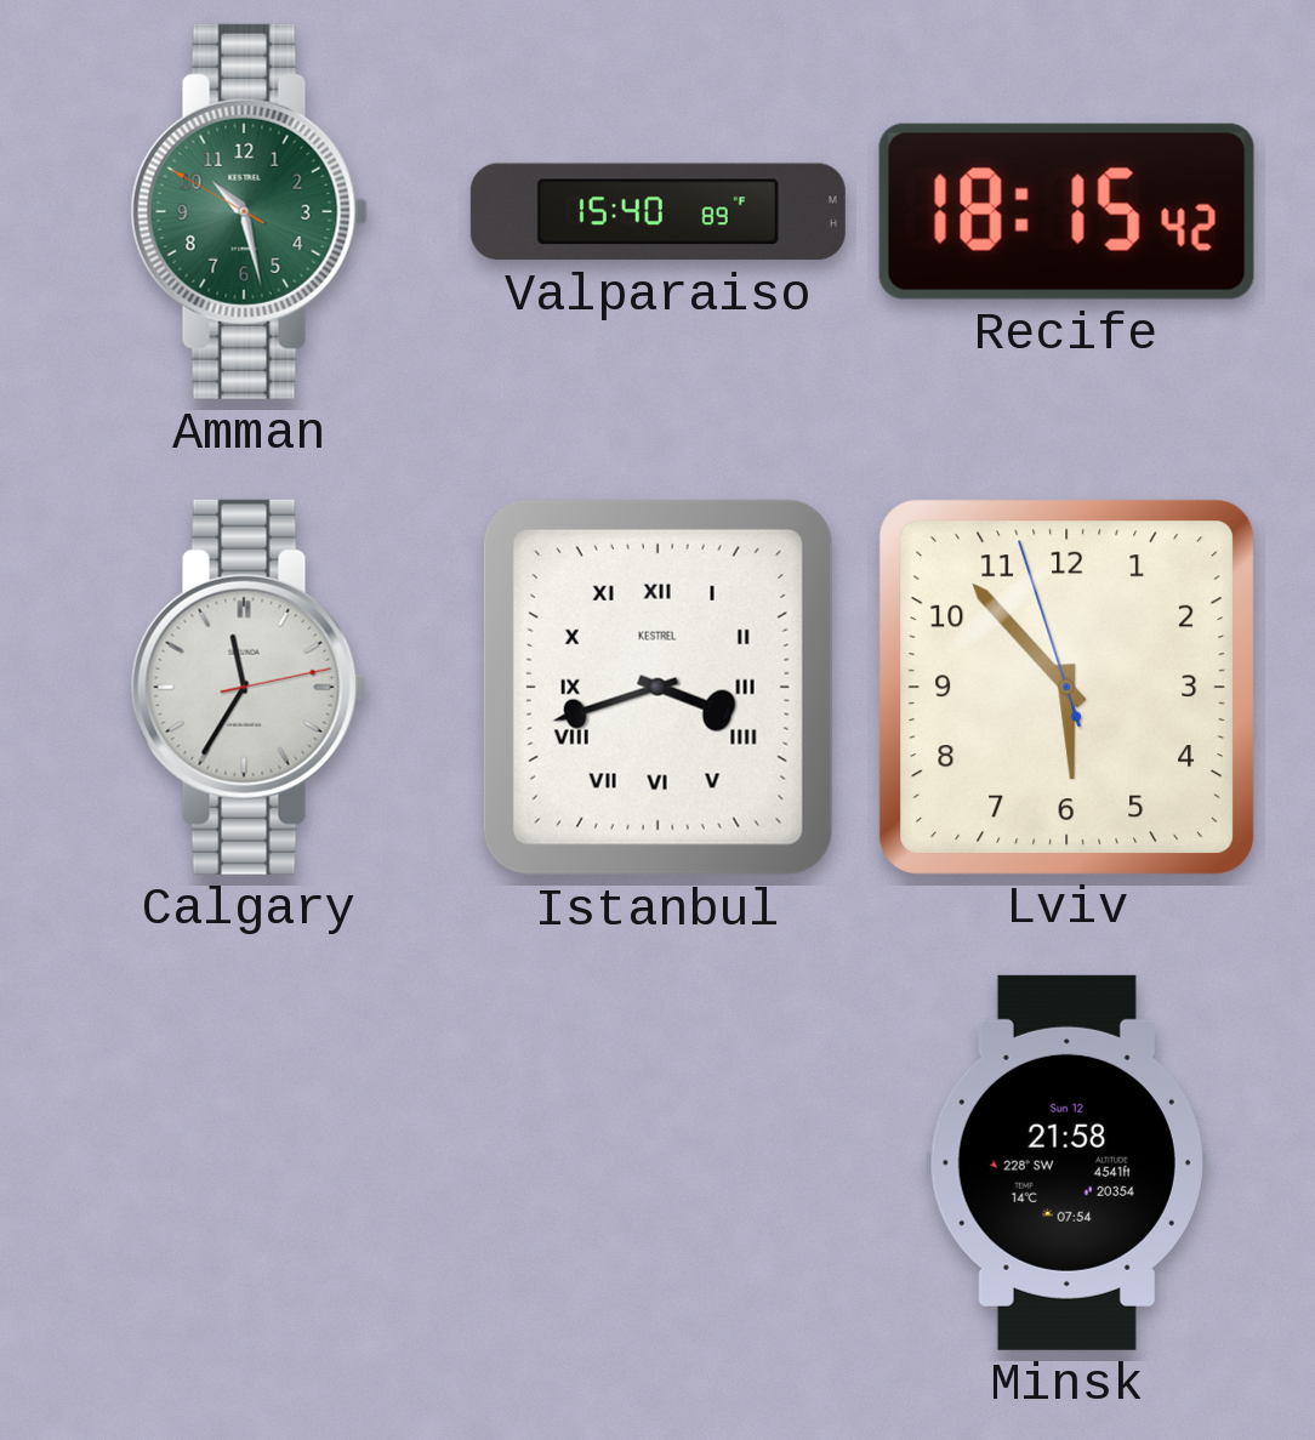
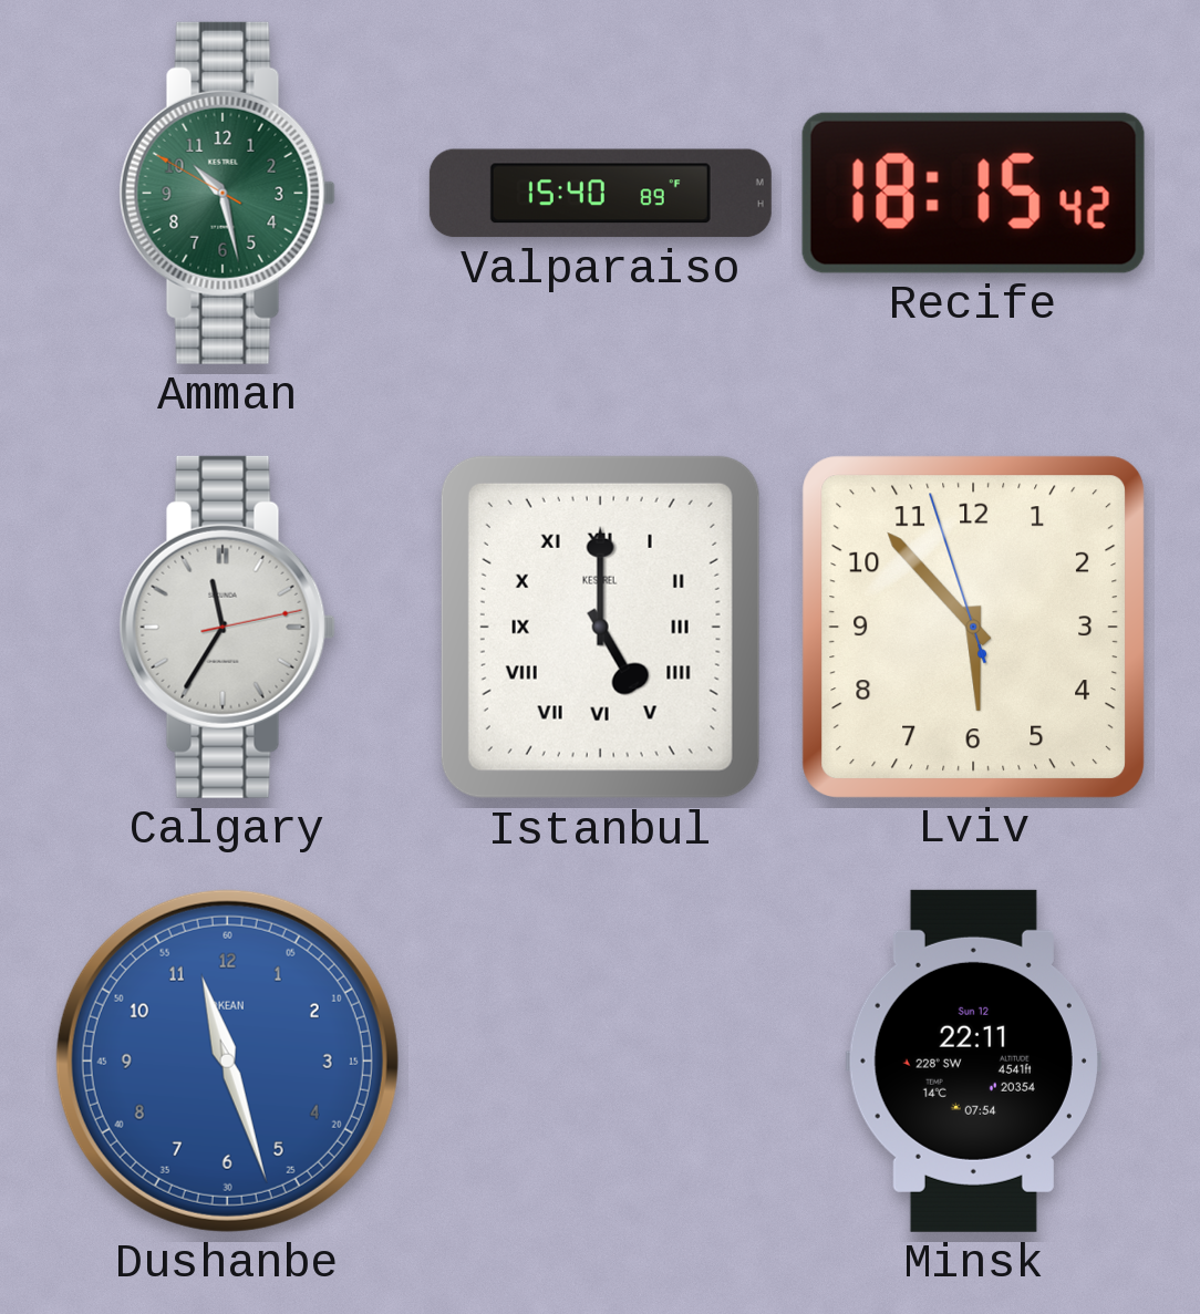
Istanbul: 3:42 -> 5:00 (600, 627)
Dushanbe: none -> 11:27 (227, 1060)
Minsk: 21:58 -> 22:11 (973, 1060)
